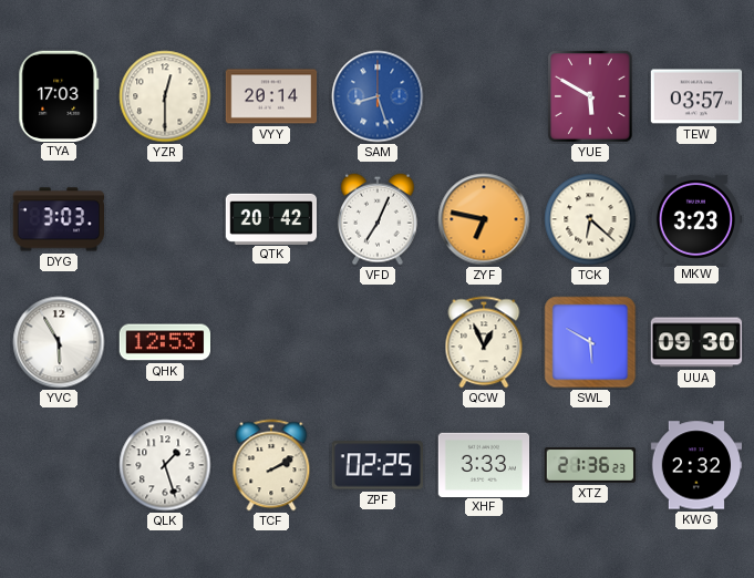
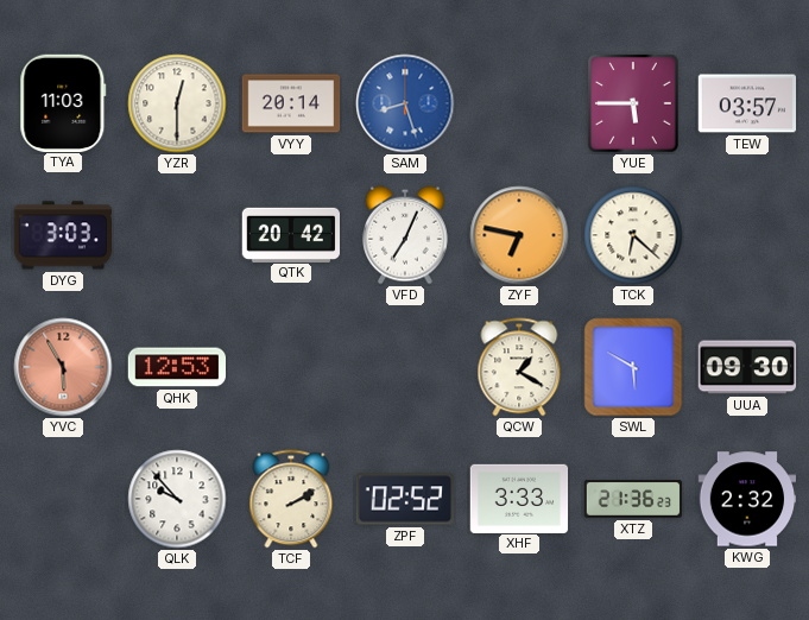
TYA: 17:03 -> 11:03 (63, 102)
YUE: 5:50 -> 5:45 (633, 103)
MKW: 3:23 -> none (696, 219)
YVC dial: white -> salmon (63, 367)
QCW: 12:56 -> 1:20 (519, 367)
QLK: 1:27 -> 9:53 (177, 499)
ZPF: 02:25 -> 02:52 (404, 499)
